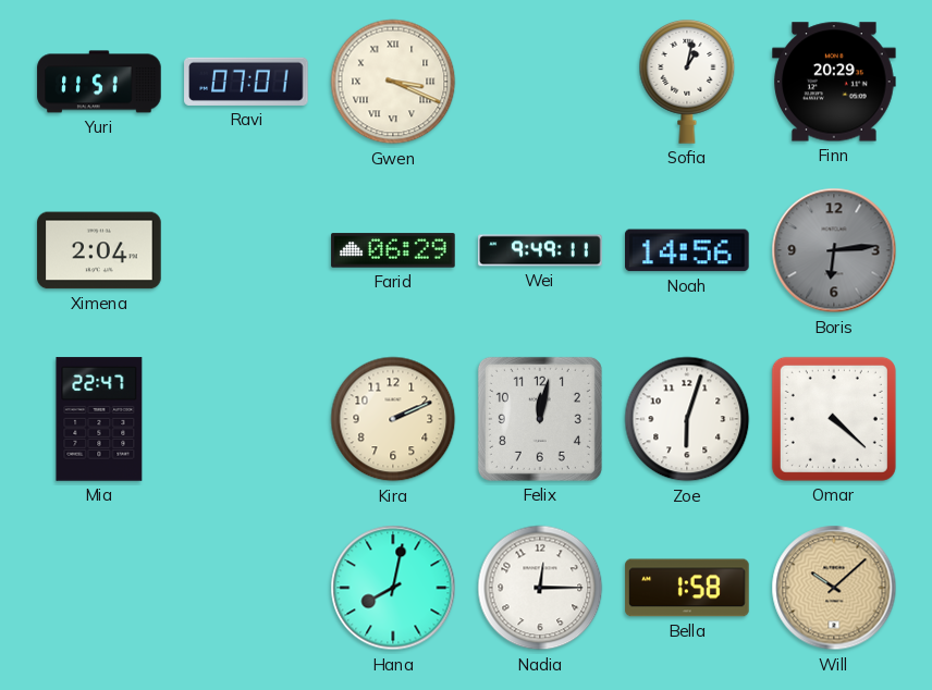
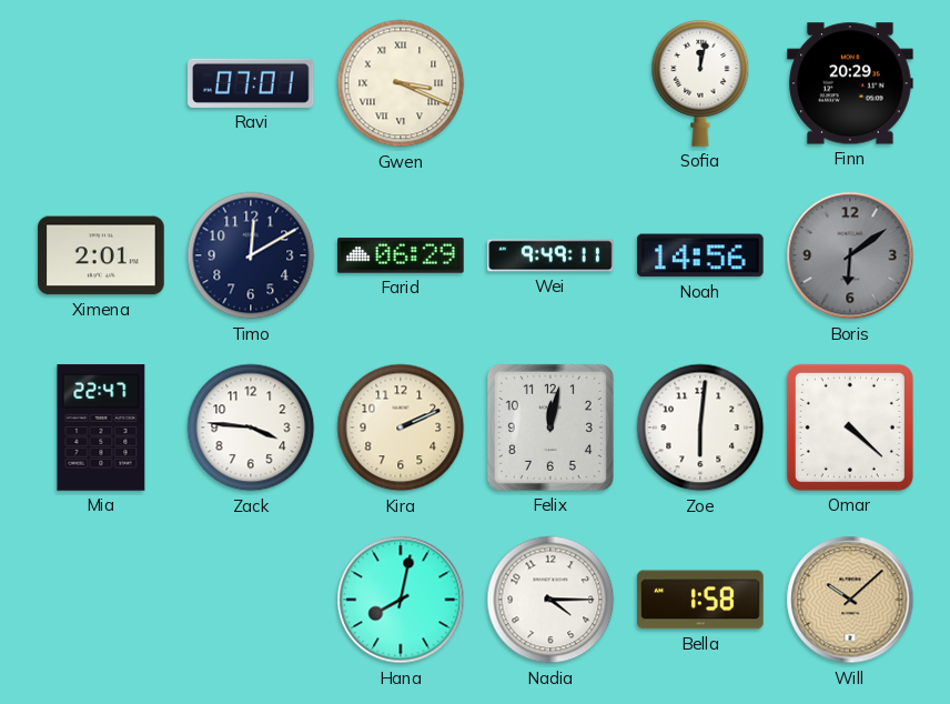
Yuri: 11:51 -> none (99, 82)
Sofia: 1:02 -> 12:02 (700, 83)
Ximena: 2:04 -> 2:01 (101, 255)
Timo: none -> 12:10 (251, 255)
Boris: 6:14 -> 6:09 (850, 255)
Zack: none -> 3:46 (251, 428)
Zoe: 6:03 -> 6:01 (700, 428)
Nadia: 12:15 -> 4:15 (550, 600)
